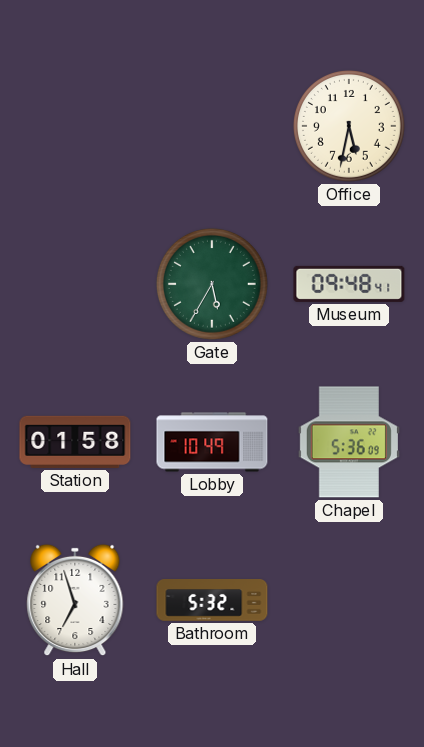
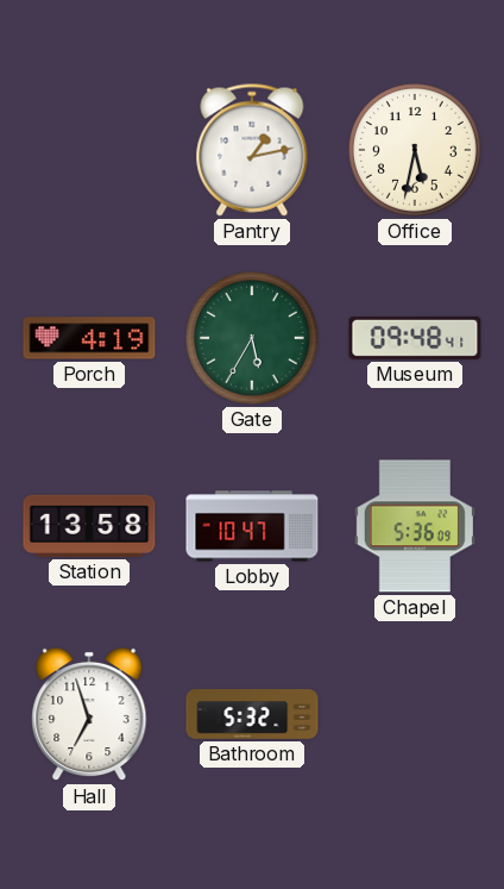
Pantry: none -> 1:13 (252, 150)
Porch: none -> 4:19 (89, 338)
Station: 01:58 -> 13:58 (89, 526)
Lobby: 10:49 -> 10:47 (252, 526)
